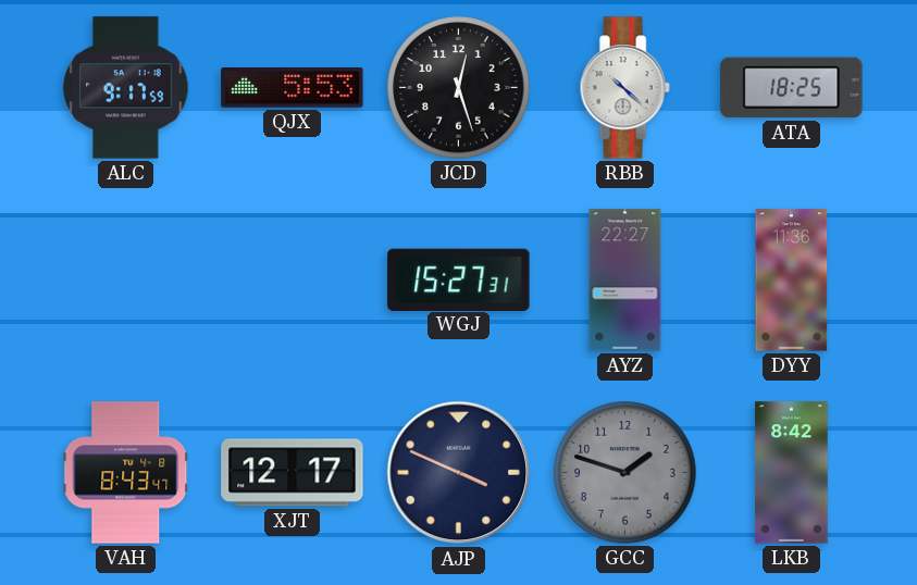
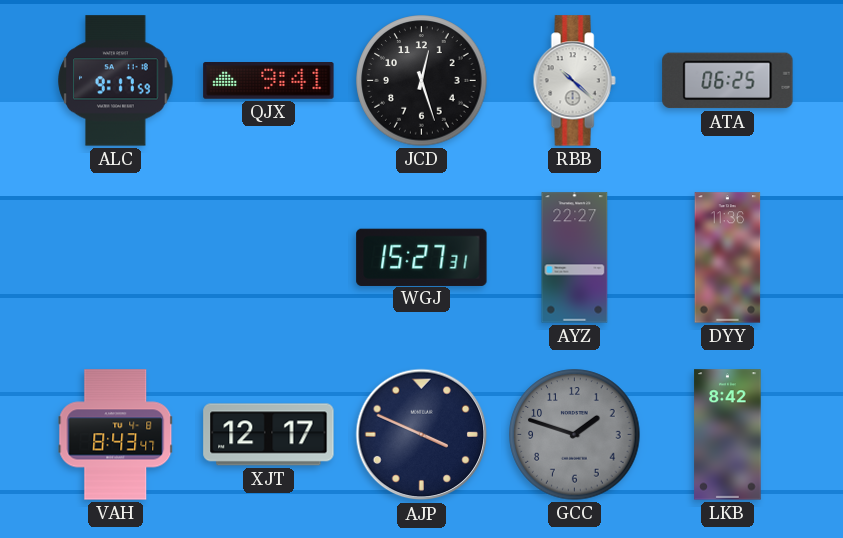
QJX: 5:53 -> 9:41 (269, 81)
ATA: 18:25 -> 06:25 (728, 81)
